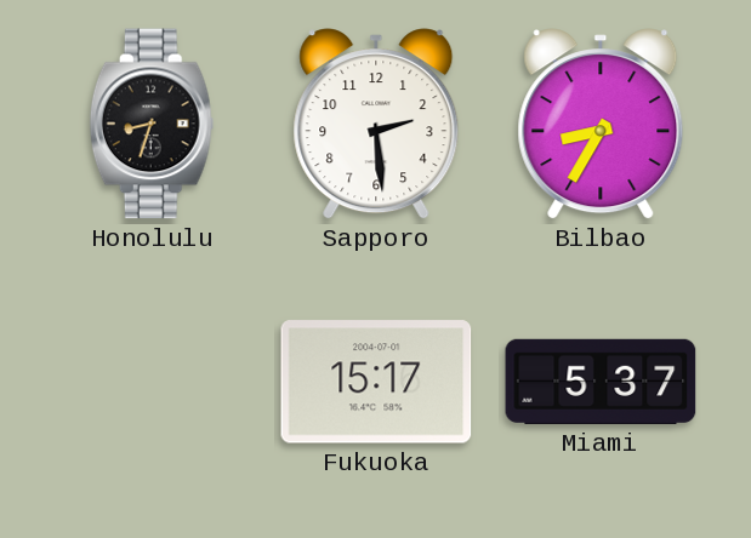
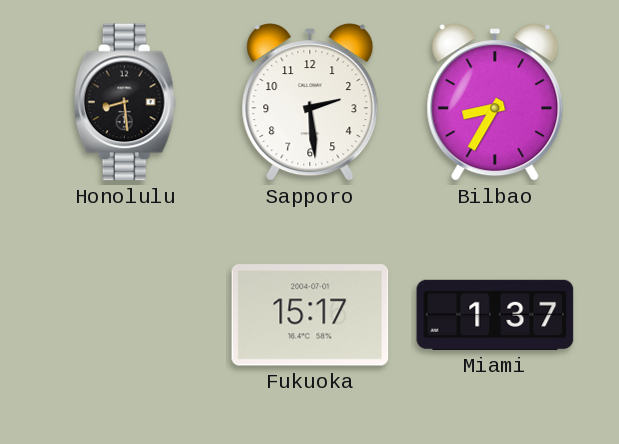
Honolulu: 8:33 -> 8:29 (125, 102)
Miami: 5:37 -> 1:37 (495, 315)
